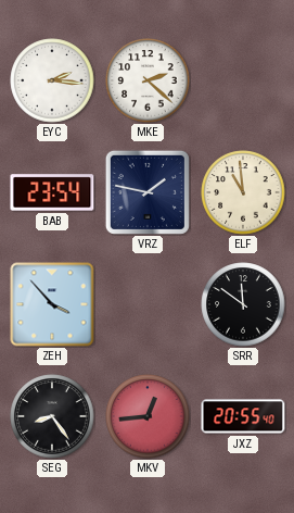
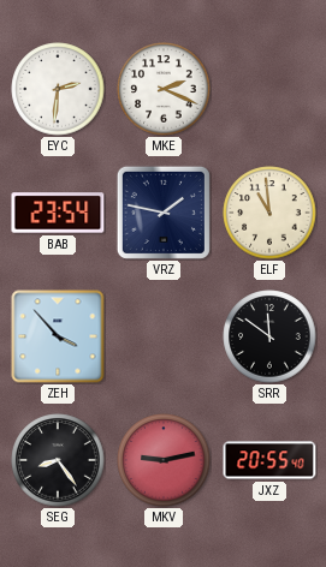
EYC: 2:16 -> 2:31 (58, 89)
MKE: 2:22 -> 2:19 (164, 89)
MKV: 12:44 -> 9:13 (164, 460)
